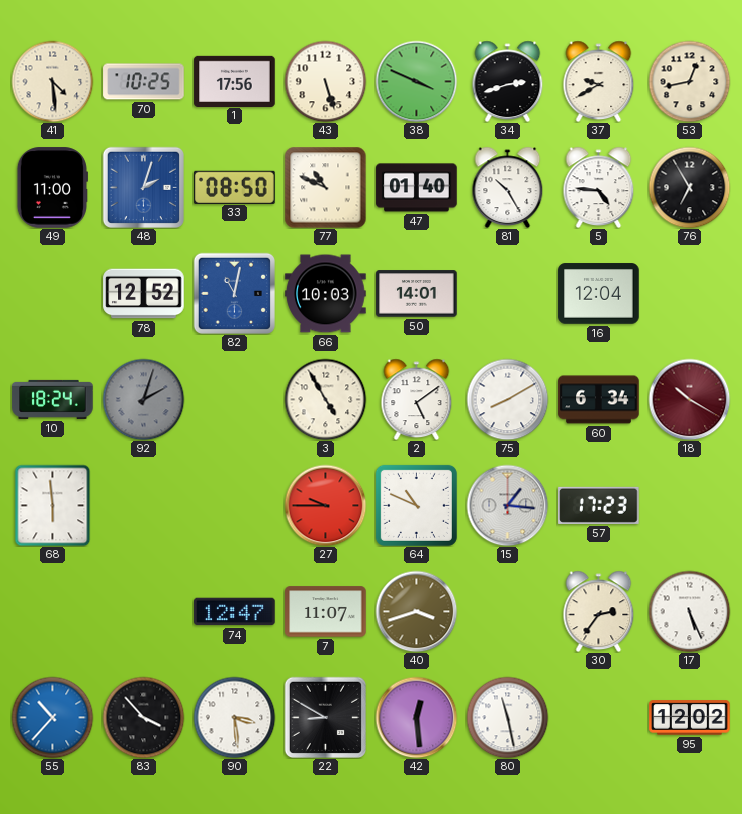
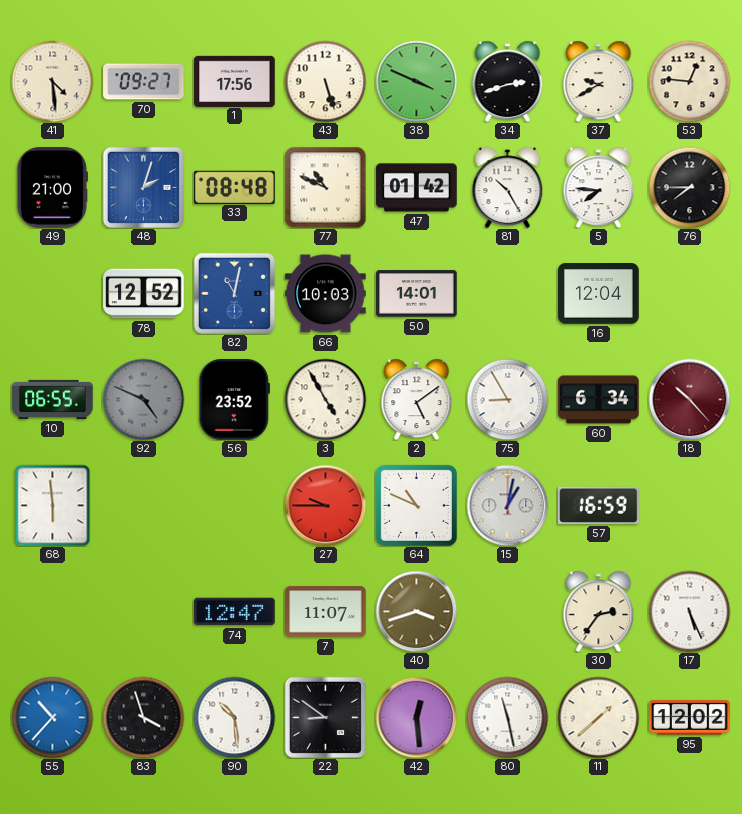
70: 10:25 -> 09:27 (144, 82)
53: 12:43 -> 12:46 (689, 81)
49: 11:00 -> 21:00 (52, 188)
33: 08:50 -> 08:48 (235, 187)
47: 01:40 -> 01:42 (417, 188)
5: 4:46 -> 7:46 (599, 187)
76: 6:55 -> 7:45 (689, 187)
10: 18:24 -> 06:55 (53, 399)
92: 2:03 -> 4:49 (143, 399)
56: none -> 23:52 (234, 400)
75: 8:10 -> 8:55 (507, 399)
18: 10:20 -> 10:23 (689, 399)
15: 1:16 -> 1:02 (507, 505)
57: 17:23 -> 16:59 (599, 505)
83: 3:53 -> 3:57 (143, 717)
90: 3:29 -> 10:29 (234, 717)
22: 8:50 -> 8:51 (325, 717)
11: none -> 1:38 (598, 717)
